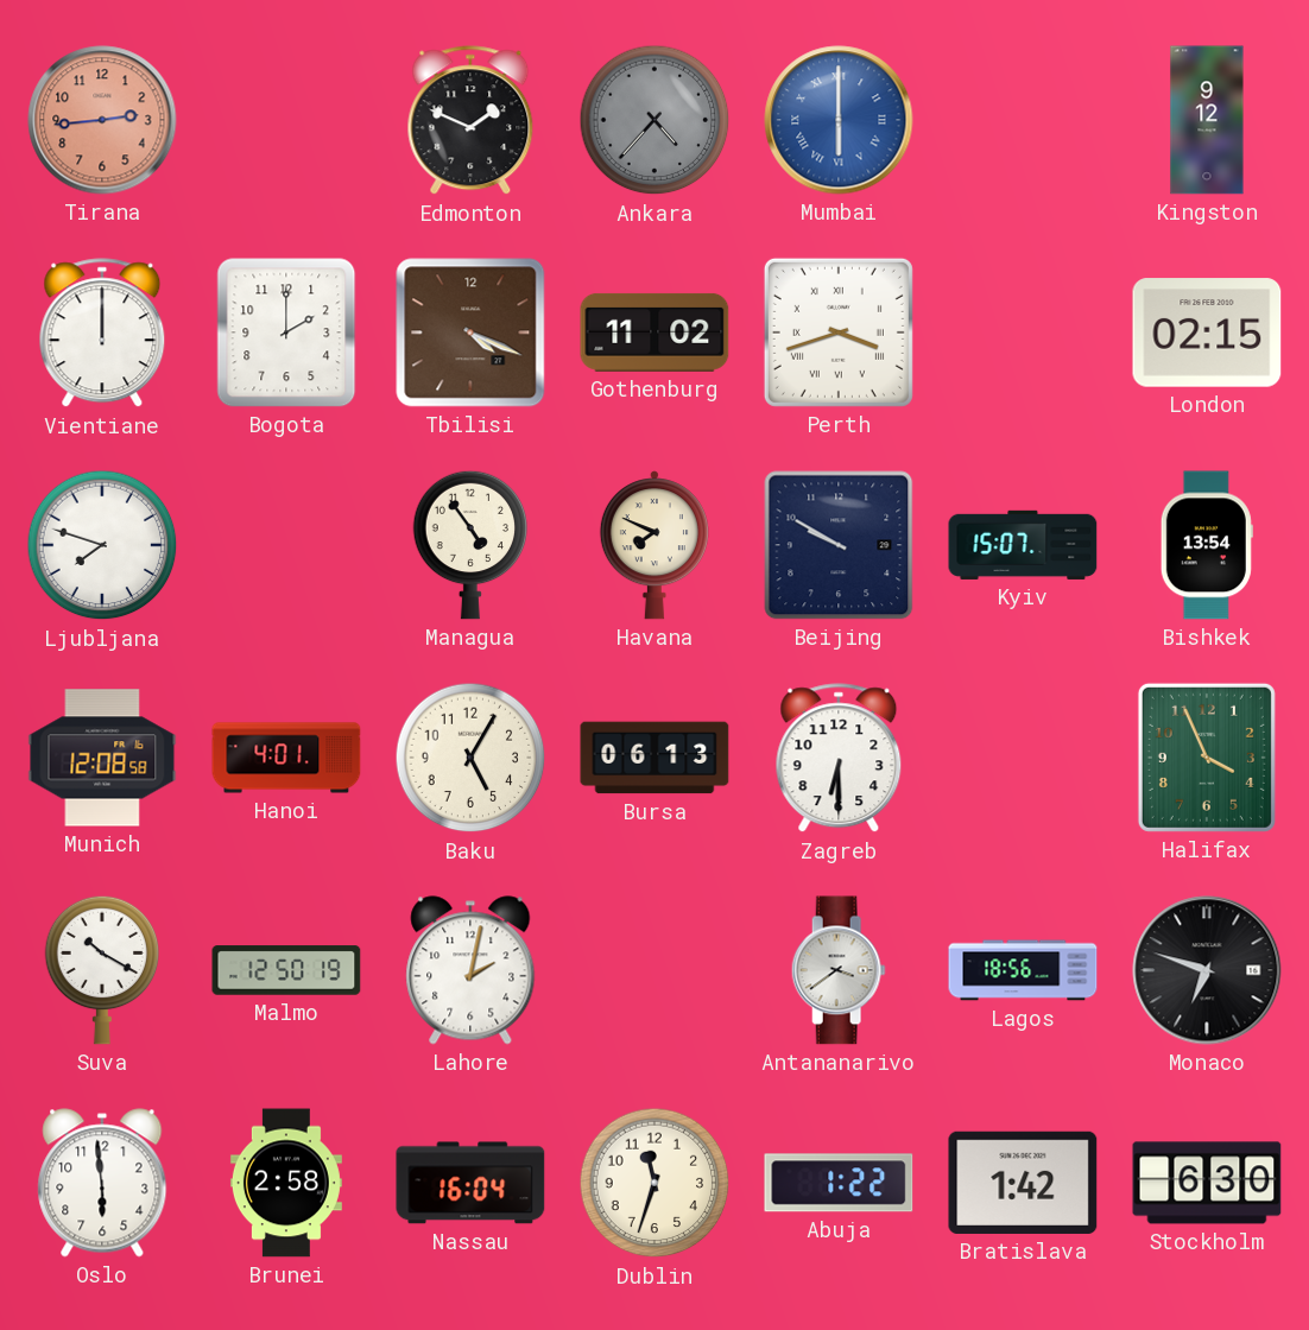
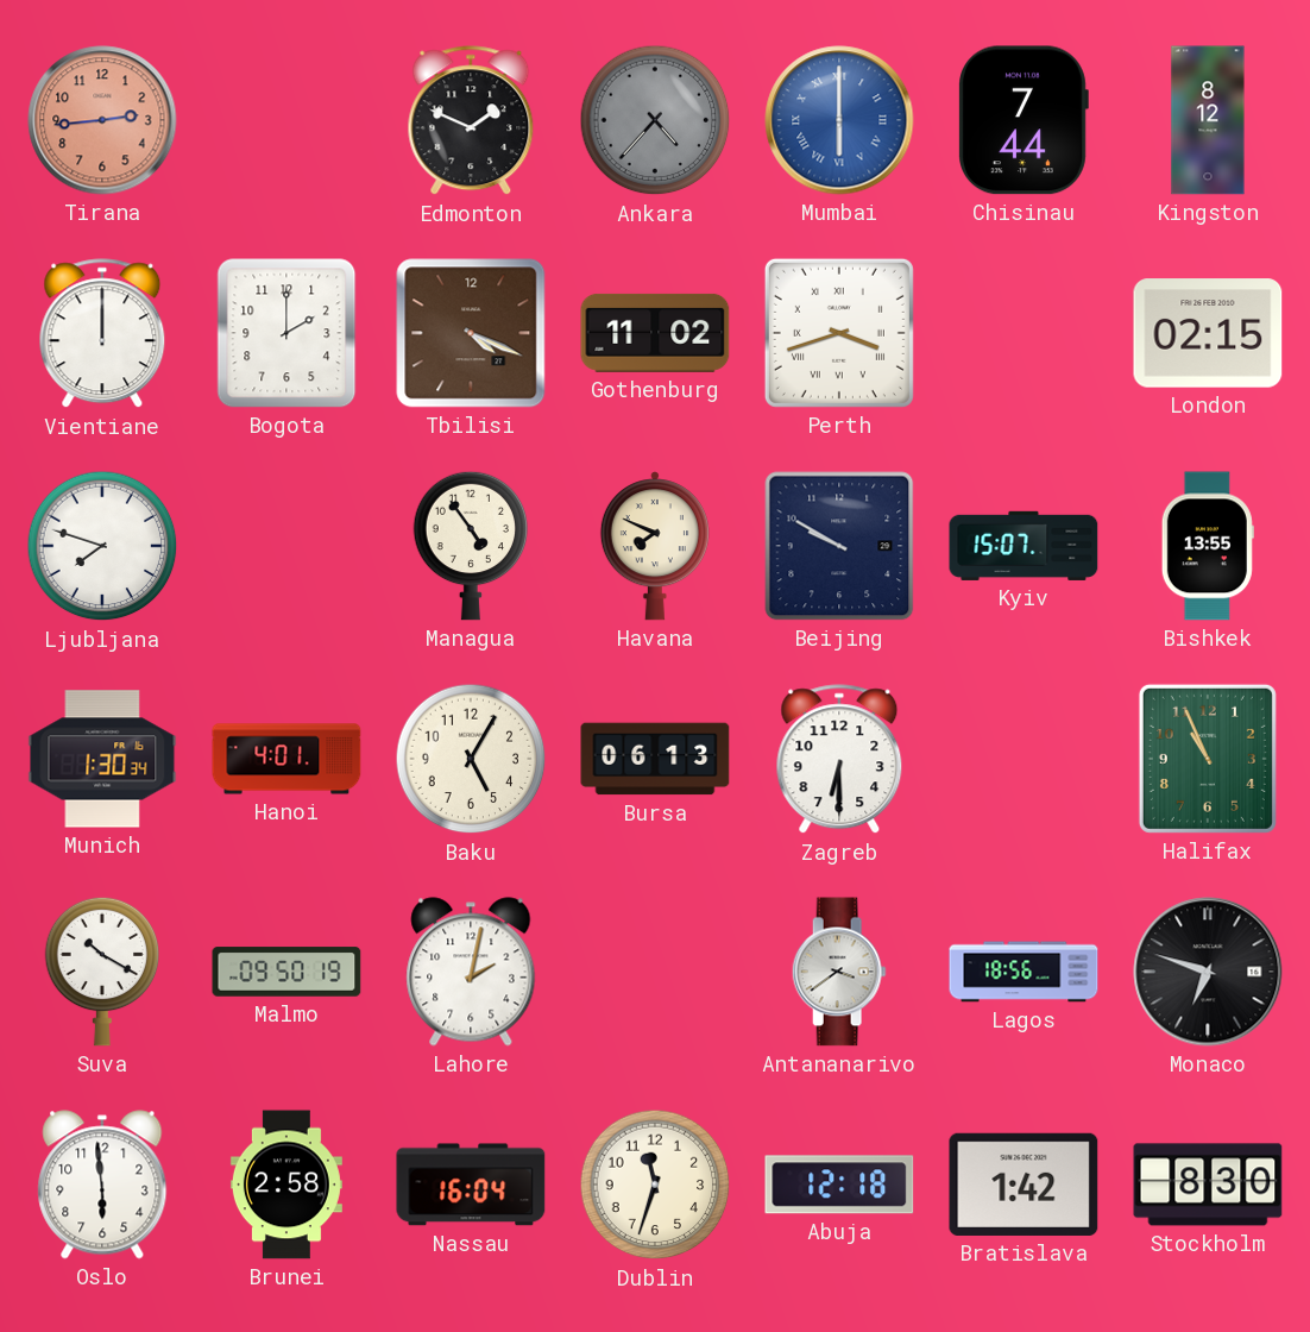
Chisinau: none -> 7:44 (1024, 120)
Kingston: 9:12 -> 8:12 (1208, 120)
Bishkek: 13:54 -> 13:55 (1208, 546)
Munich: 12:08 -> 1:30 (102, 759)
Halifax: 3:56 -> 10:56 (1208, 759)
Malmo: 12:50 -> 09:50 (286, 972)
Abuja: 1:22 -> 12:18 (839, 1185)
Stockholm: 6:30 -> 8:30 (1208, 1185)
